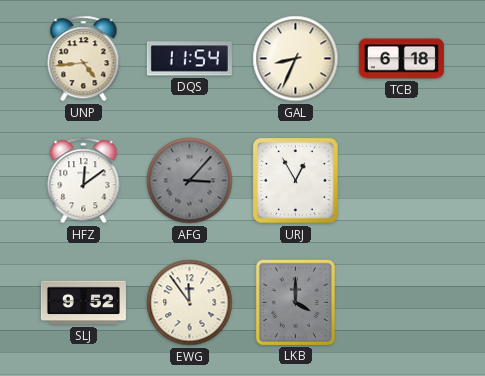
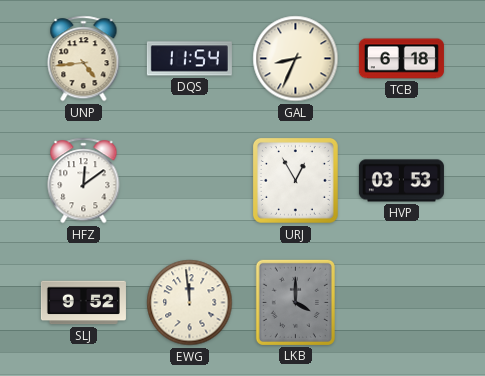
AFG: 3:07 -> none (190, 181)
HVP: none -> 03:53 (401, 181)
EWG: 11:54 -> 11:59 (190, 303)
